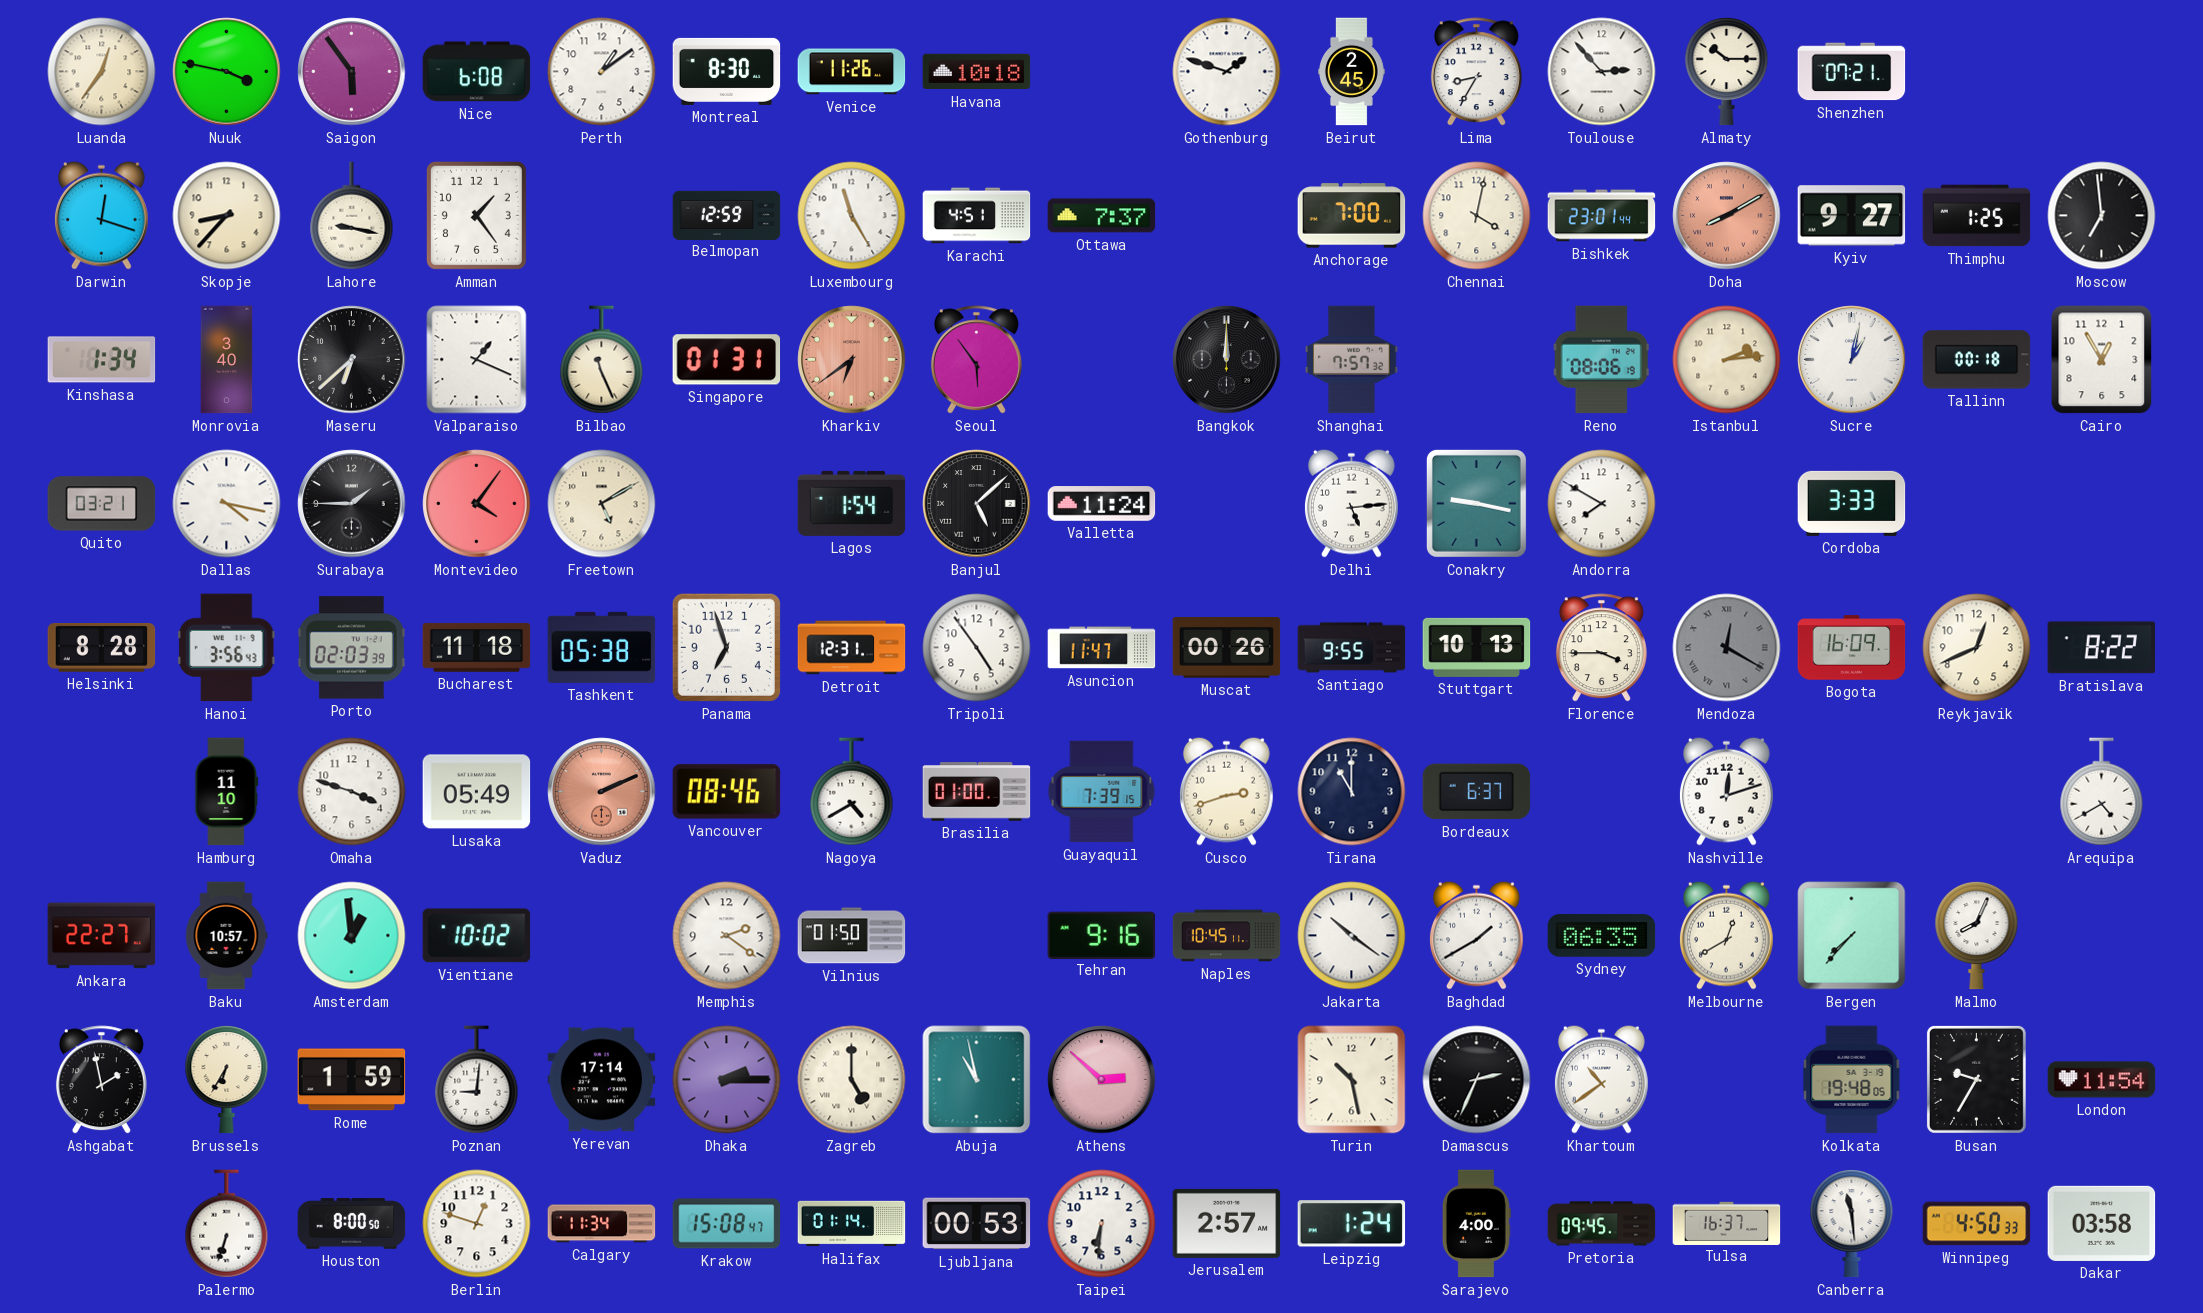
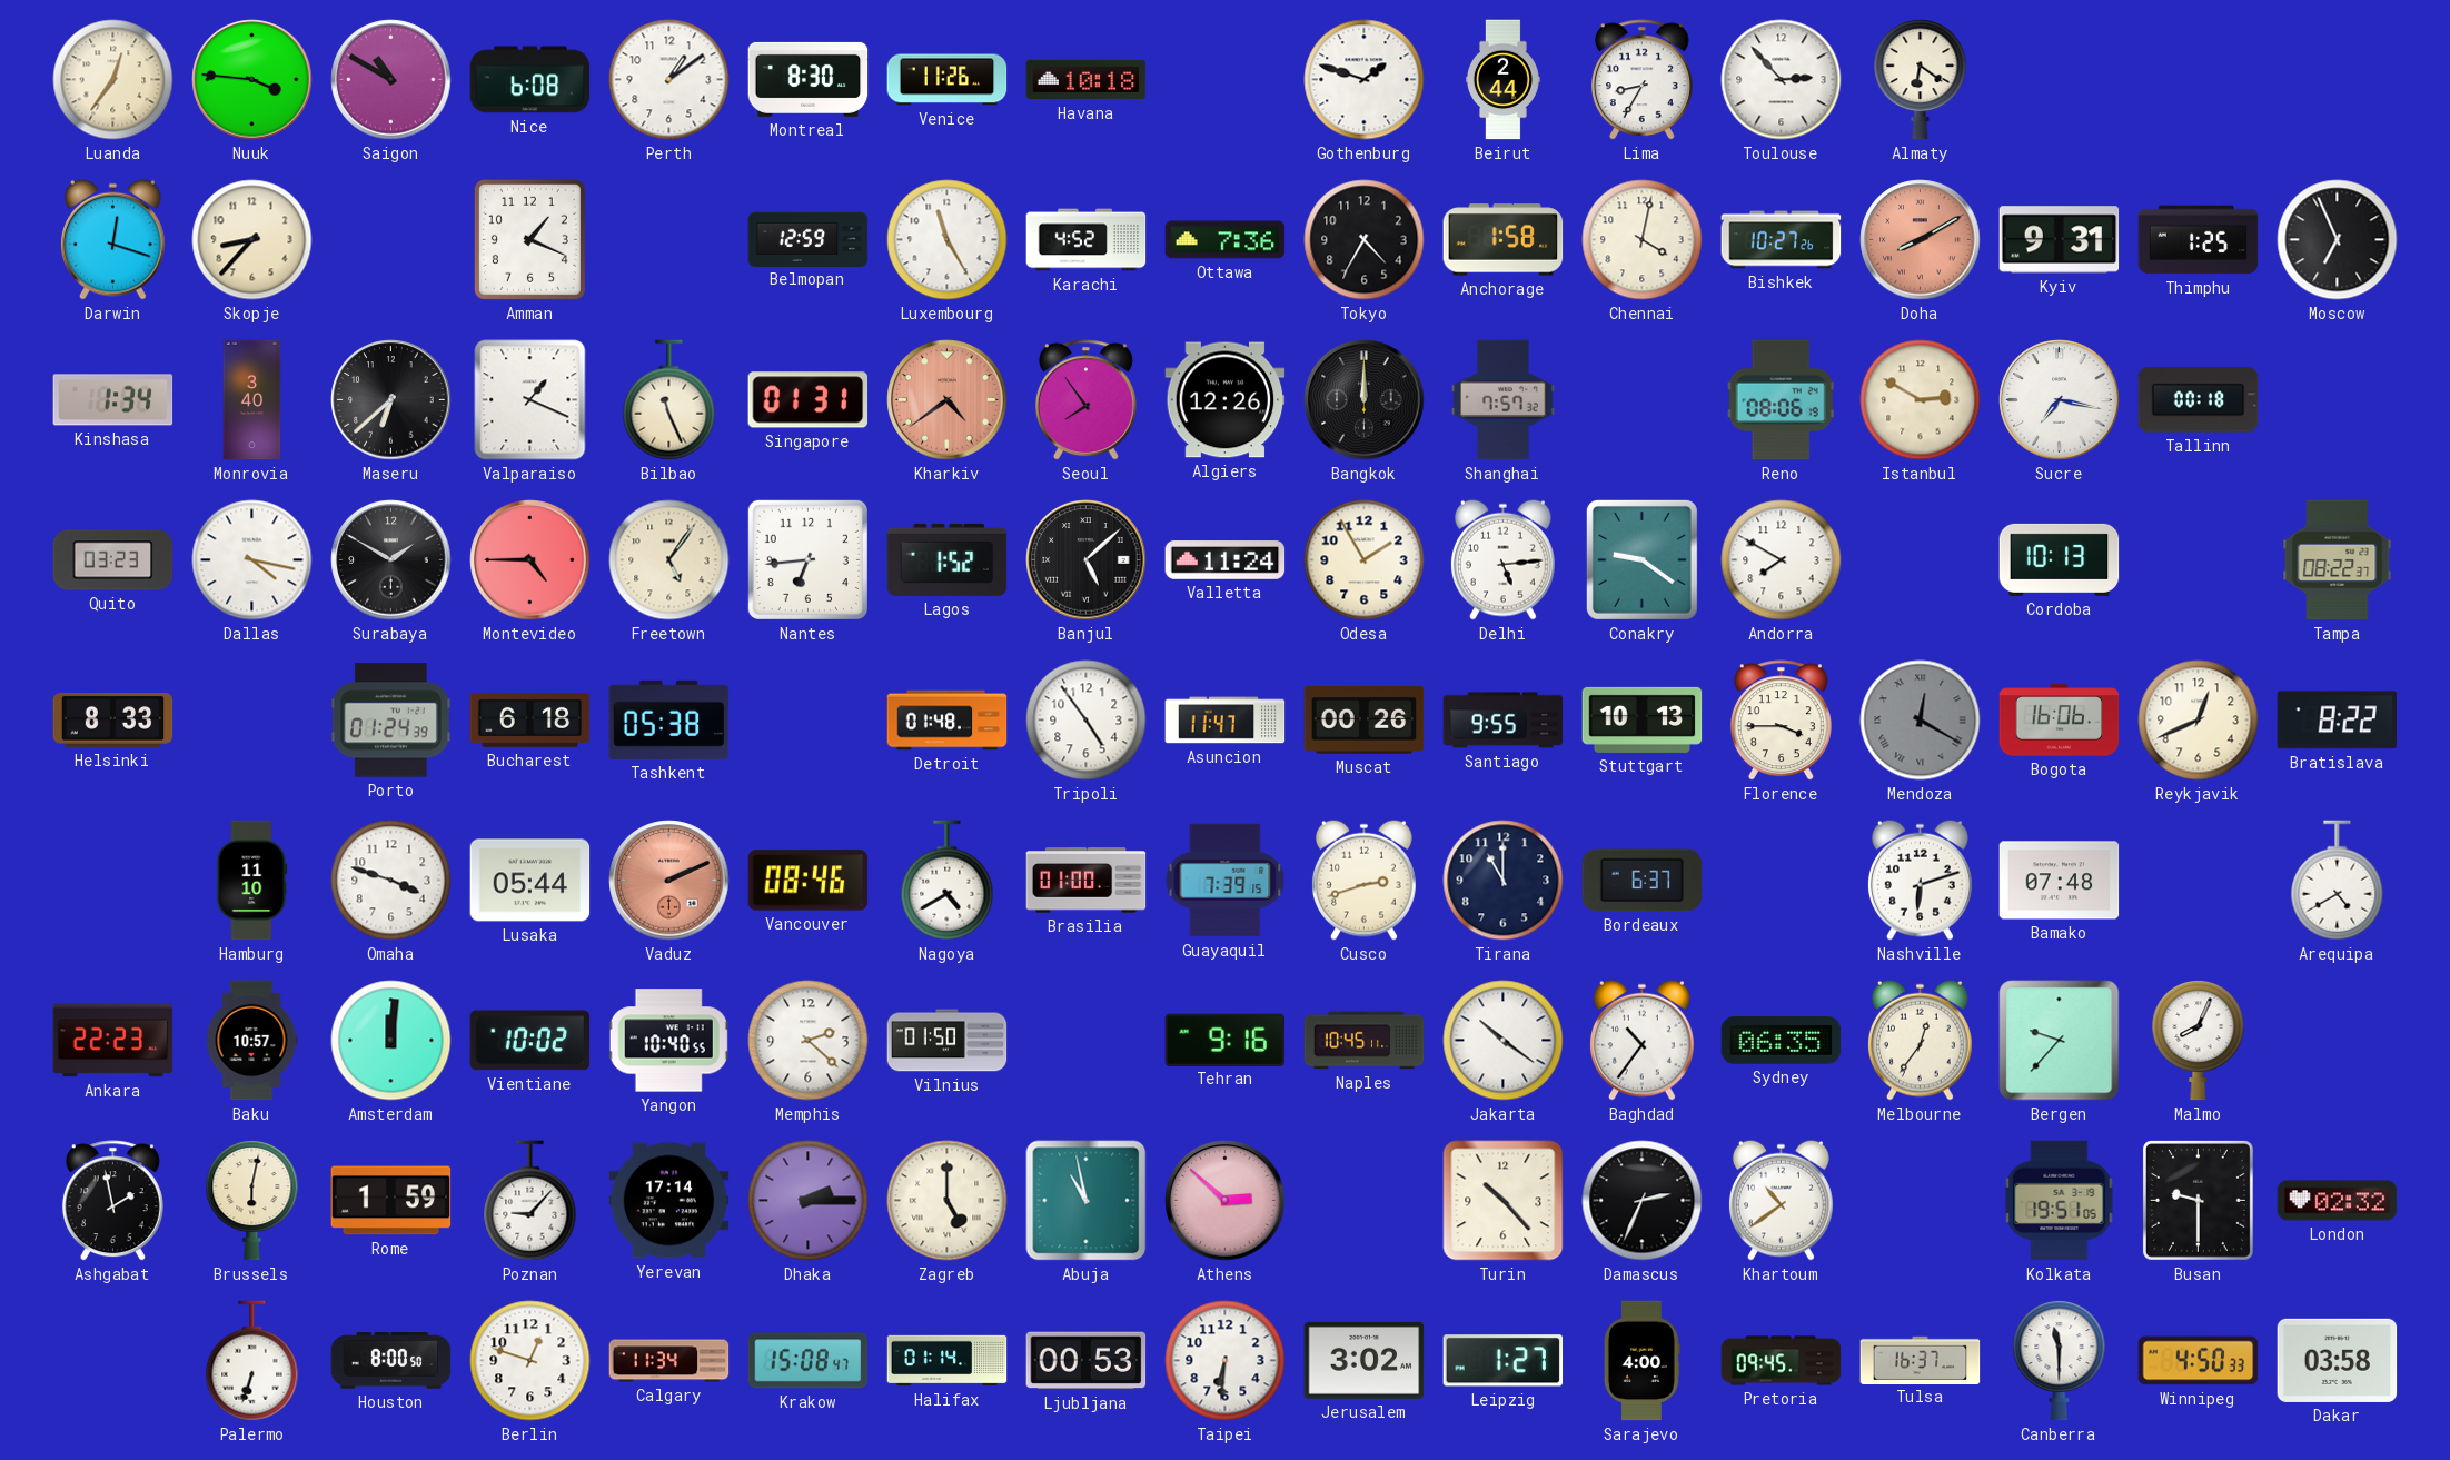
Nuuk: 3:47 -> 3:46 (252, 80)
Saigon: 5:54 -> 10:50 (391, 80)
Beirut: 2:45 -> 2:44 (1504, 80)
Almaty: 10:15 -> 6:21 (1921, 80)
Shenzhen: 07:21 -> none (1852, 72)
Lahore: 9:17 -> none (352, 216)
Amman: 1:24 -> 1:19 (529, 239)
Karachi: 4:51 -> 4:52 (1087, 240)
Ottawa: 7:37 -> 7:36 (1226, 240)
Tokyo: none -> 4:35 (1365, 240)
Anchorage: 7:00 -> 1:58 (1504, 240)
Bishkek: 23:01 -> 10:27 (1782, 240)
Kyiv: 9:27 -> 9:31 (2060, 240)
Moscow: 6:59 -> 6:56 (2338, 240)
Kharkiv: 6:39 -> 4:39 (948, 400)
Seoul: 5:54 -> 7:54 (1085, 400)
Algiers: none -> 12:26 (1226, 400)
Istanbul: 2:14 -> 2:50 (1921, 400)
Sucre: 1:02 -> 7:17 (2060, 400)
Cairo: 12:55 -> none (2102, 360)
Quito: 03:21 -> 03:23 (113, 560)
Surabaya: 1:45 -> 1:50 (391, 560)
Montevideo: 4:06 -> 4:45 (530, 560)
Freetown: 5:10 -> 5:06 (669, 560)
Nantes: none -> 6:44 (807, 559)
Lagos: 1:54 -> 1:52 (948, 559)
Odesa: none -> 1:55 (1365, 560)
Conakry: 9:17 -> 9:21 (1641, 559)
Cordoba: 3:33 -> 10:13 (2060, 559)
Tampa: none -> 08:22 (2338, 560)
Helsinki: 8:28 -> 8:33 (113, 721)
Hanoi: 3:56 -> none (226, 648)
Porto: 02:03 -> 01:24 (390, 721)
Bucharest: 11:18 -> 6:18 (530, 719)
Panama: 6:57 -> none (726, 647)
Detroit: 12:31 -> 01:48 (948, 721)
Bogota: 16:09 -> 16:06 (2060, 721)
Lusaka: 05:49 -> 05:44 (530, 881)
Nashville: 12:12 -> 6:12 (1920, 880)
Bamako: none -> 07:48 (2060, 881)
Ankara: 22:27 -> 22:23 (113, 1041)
Amsterdam: 12:59 -> 12:01 (391, 1041)
Yangon: none -> 10:40 (668, 1041)
Memphis: 2:21 -> 2:22 (809, 1041)
Baghdad: 1:40 -> 10:36 (1641, 1040)
Melbourne: 12:40 -> 12:36 (1920, 1040)
Bergen: 7:37 -> 9:37 (2060, 1041)
Brussels: 6:35 -> 6:02 (252, 1201)
Poznan: 9:01 -> 9:07 (530, 1201)
Turin: 10:28 -> 10:23 (1504, 1201)
Kolkata: 19:48 -> 19:51 (2060, 1201)
Busan: 9:35 -> 9:30 (2198, 1200)
London: 11:54 -> 02:32 (2338, 1201)
Jerusalem: 2:57 -> 3:02 (1365, 1360)
Leipzig: 1:24 -> 1:27 (1504, 1361)
Canberra: 11:29 -> 11:30 (2060, 1361)
